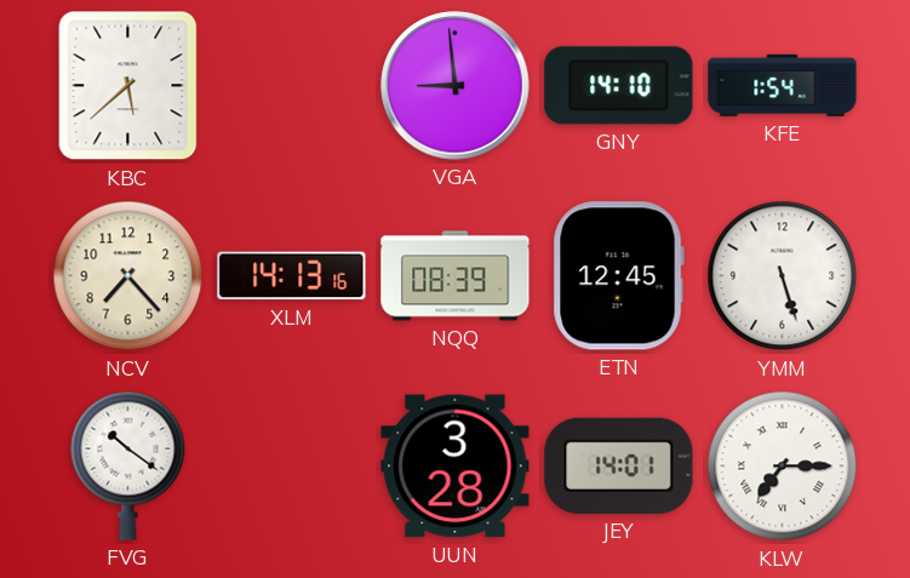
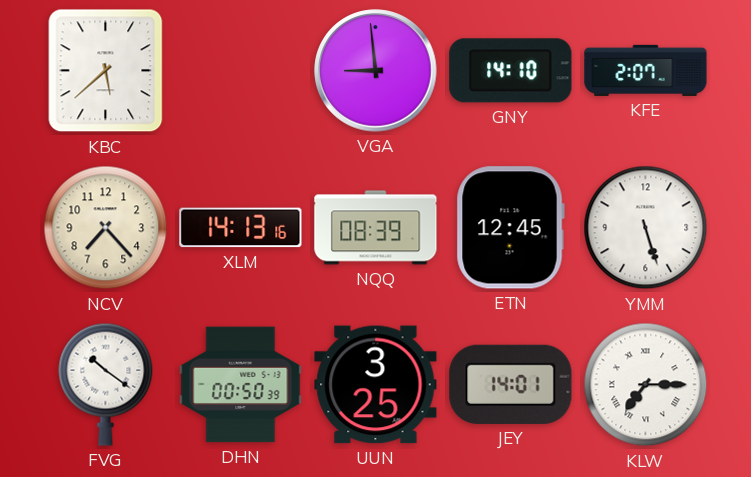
KFE: 1:54 -> 2:07 (646, 70)
DHN: none -> 00:50 (241, 385)
UUN: 3:28 -> 3:25 (376, 385)
